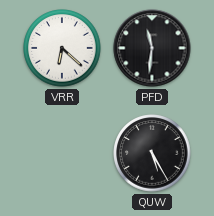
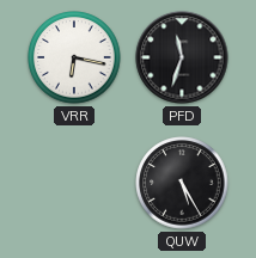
VRR: 6:22 -> 6:17 (74, 57)
PFD: 11:31 -> 11:33 (182, 57)
